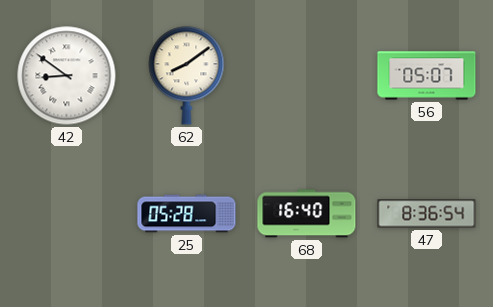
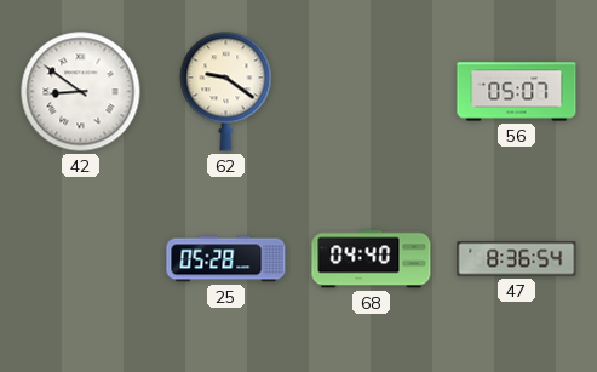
62: 8:09 -> 9:21 (226, 92)
68: 16:40 -> 04:40 (372, 259)
